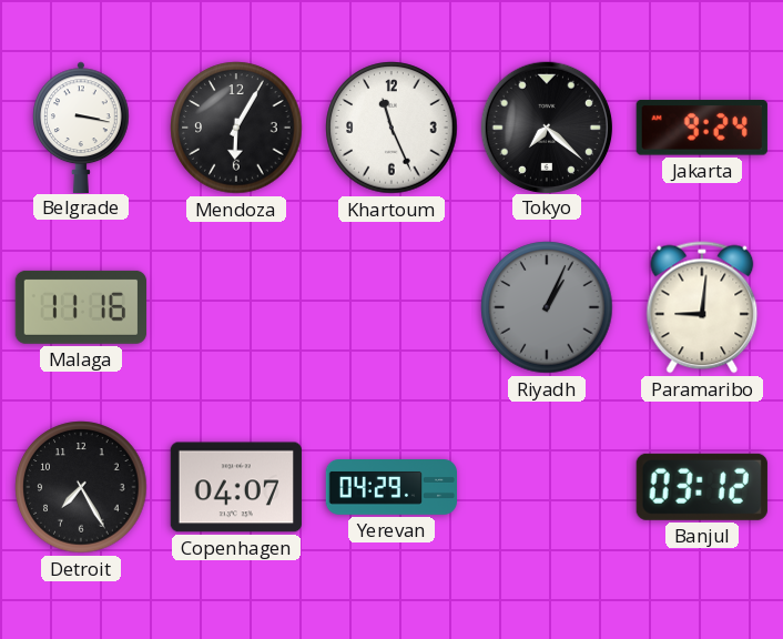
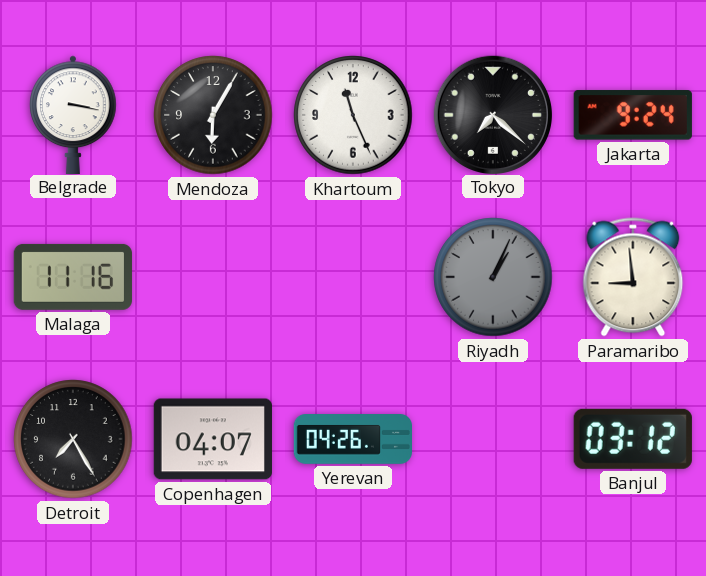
Paramaribo: 9:01 -> 8:59 (633, 277)
Yerevan: 04:29 -> 04:26 (353, 440)
